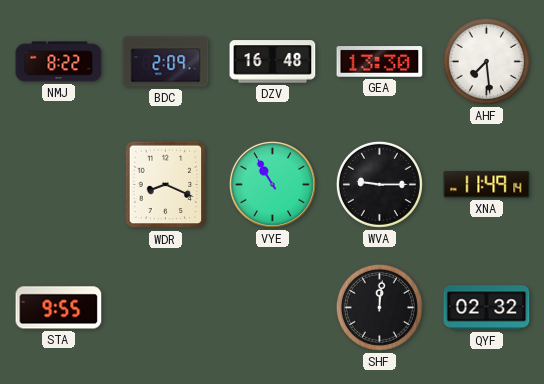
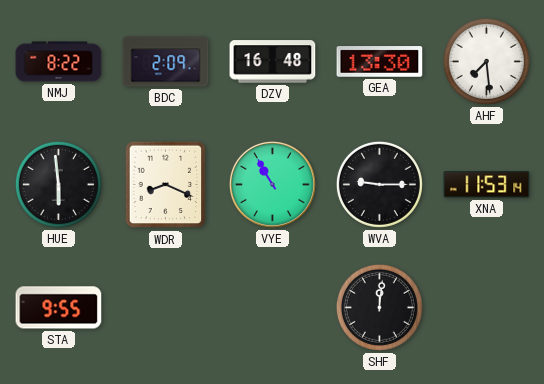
HUE: none -> 5:59 (58, 184)
XNA: 11:49 -> 11:53 (487, 185)
QYF: 02:32 -> none (487, 308)
